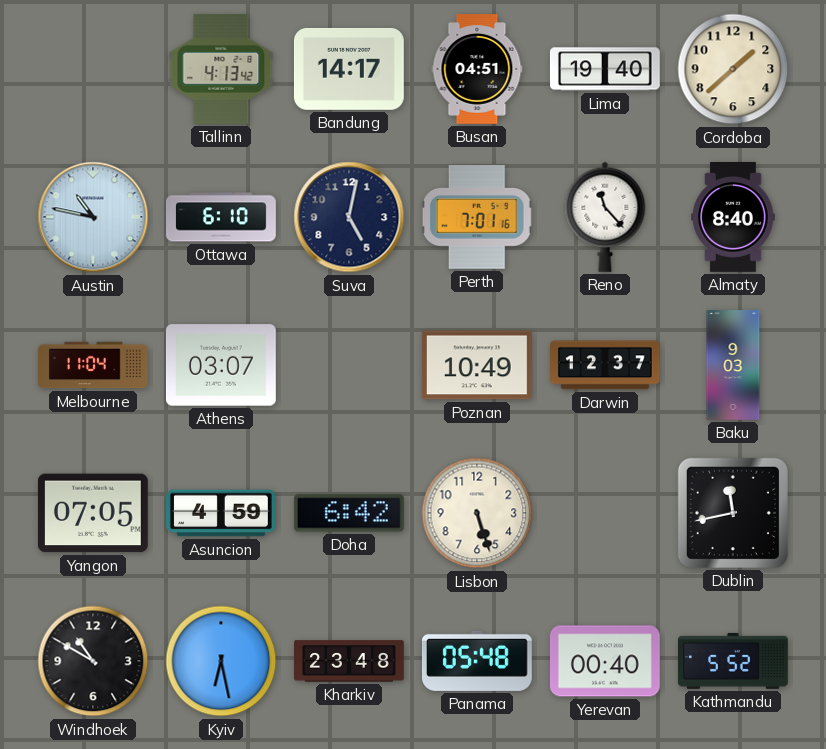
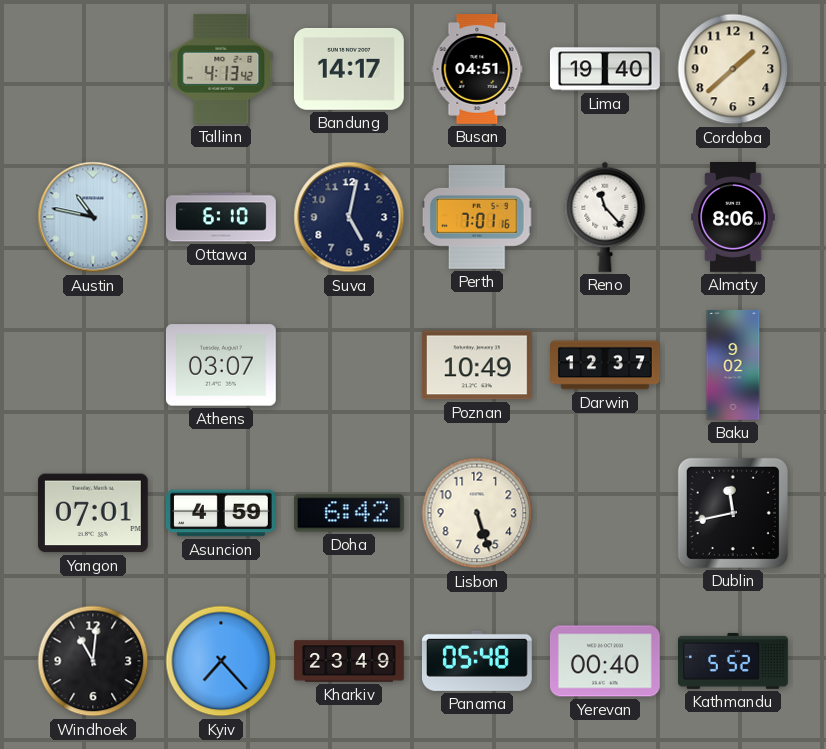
Almaty: 8:40 -> 8:06 (733, 218)
Melbourne: 11:04 -> none (94, 365)
Baku: 9:03 -> 9:02 (733, 366)
Yangon: 07:05 -> 07:01 (93, 513)
Windhoek: 10:50 -> 11:01 (93, 661)
Kyiv: 6:28 -> 7:23 (221, 661)
Kharkiv: 23:48 -> 23:49 (349, 661)
